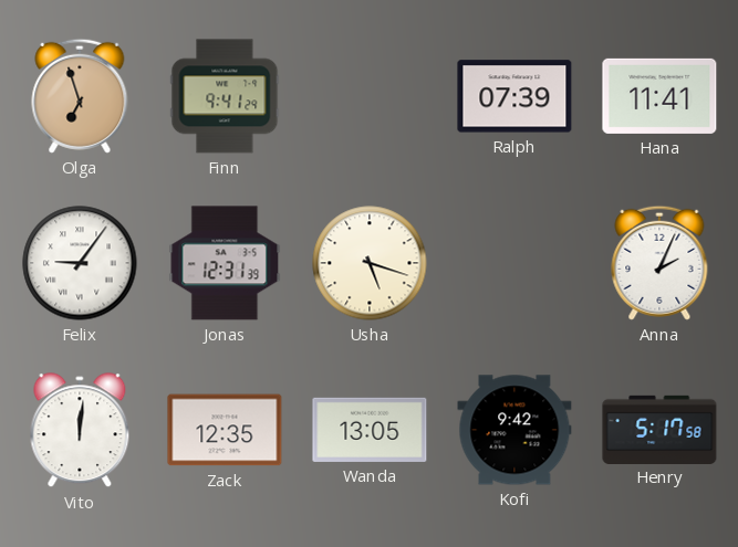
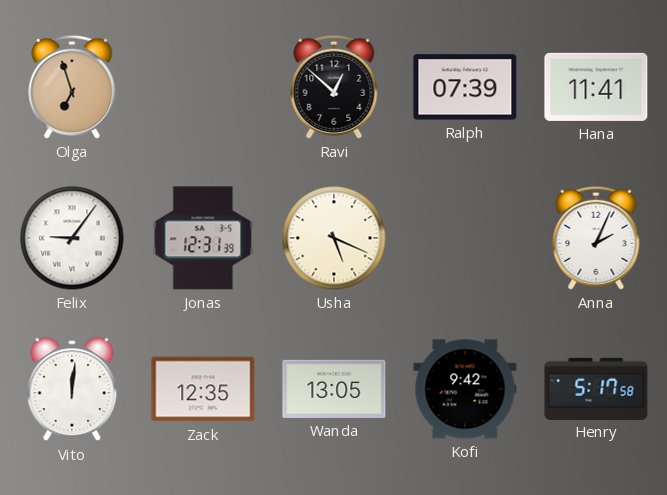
Finn: 9:41 -> none (225, 96)
Ravi: none -> 12:52 (334, 87)
Usha: 5:18 -> 5:19 (334, 238)
